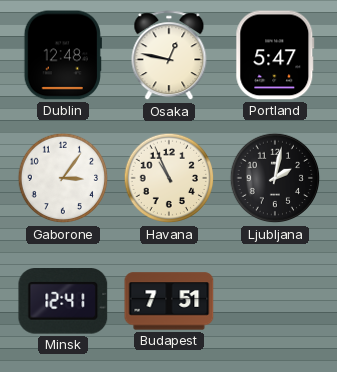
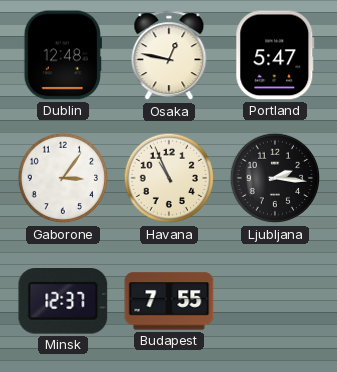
Ljubljana: 2:02 -> 2:16 (275, 178)
Minsk: 12:41 -> 12:37 (63, 302)
Budapest: 7:51 -> 7:55 (169, 301)
